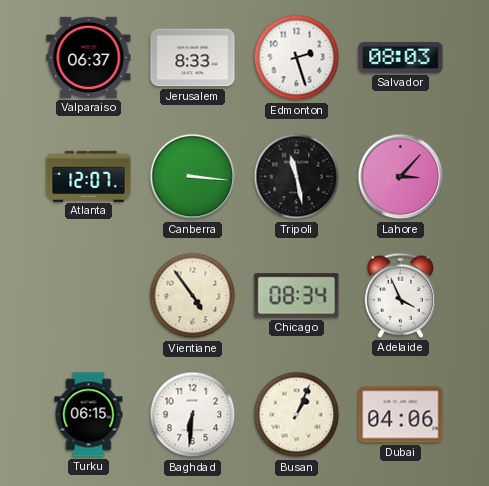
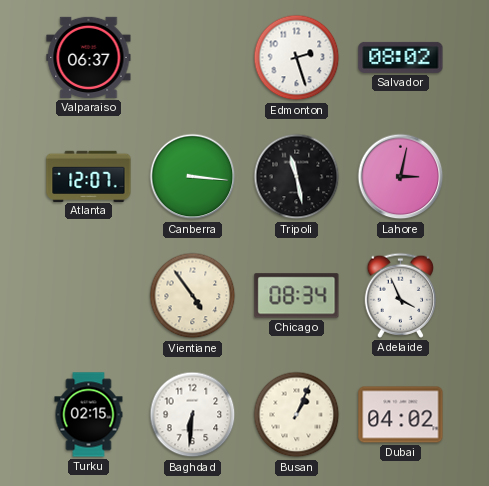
Jerusalem: 8:33 -> none (193, 58)
Salvador: 08:03 -> 08:02 (401, 57)
Lahore: 3:07 -> 3:02 (401, 177)
Turku: 06:15 -> 02:15 (89, 415)
Dubai: 04:06 -> 04:02 (401, 415)
